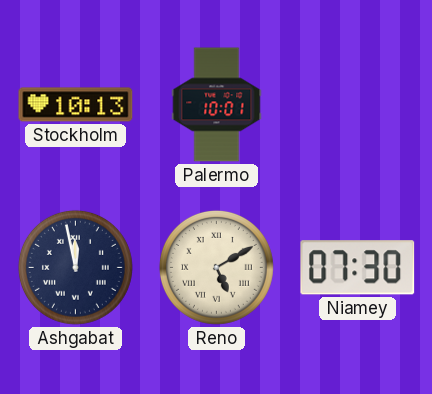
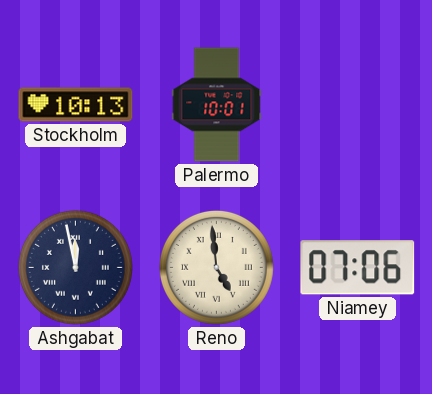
Reno: 5:10 -> 4:59 (216, 267)
Niamey: 07:30 -> 07:06 (358, 268)
